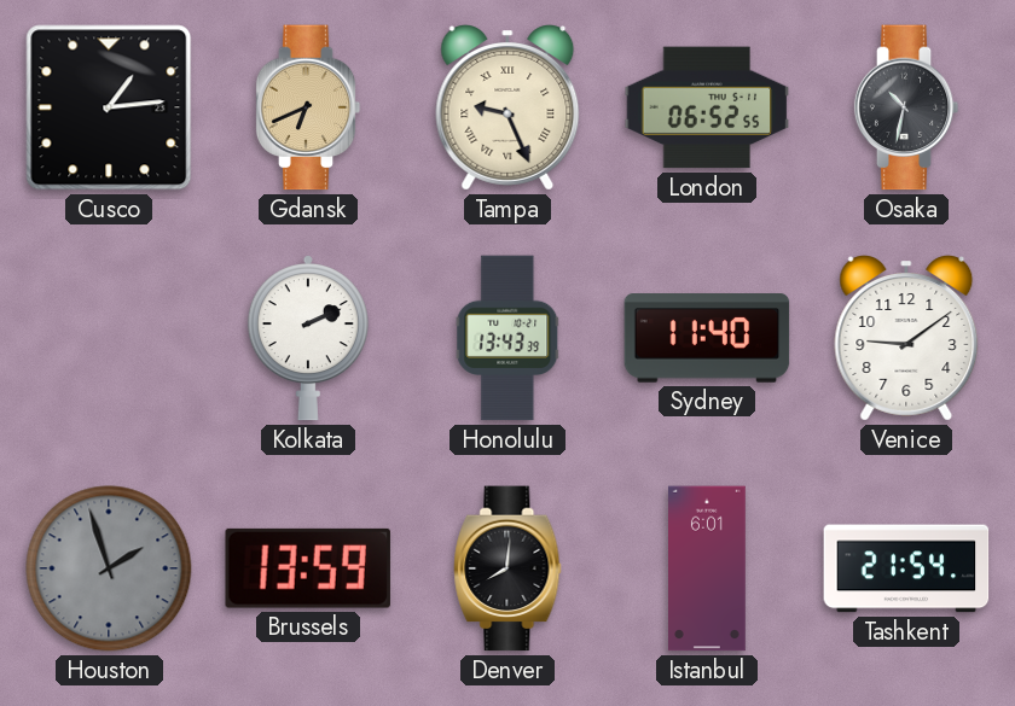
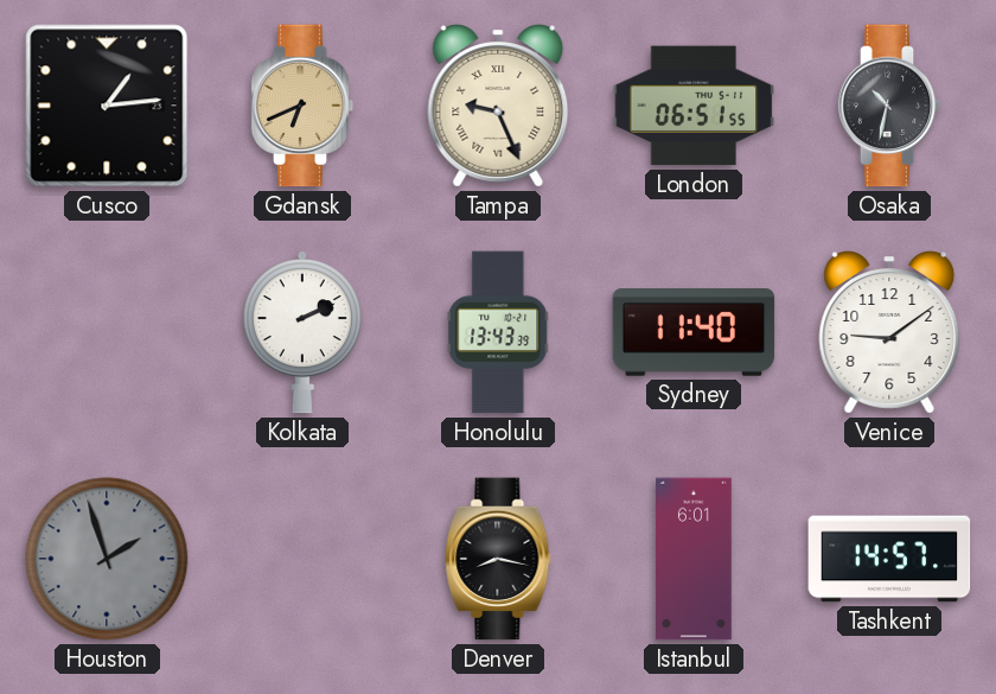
London: 06:52 -> 06:51 (694, 106)
Brussels: 13:59 -> none (308, 568)
Denver: 8:01 -> 8:17 (498, 559)
Tashkent: 21:54 -> 14:57 (889, 559)
